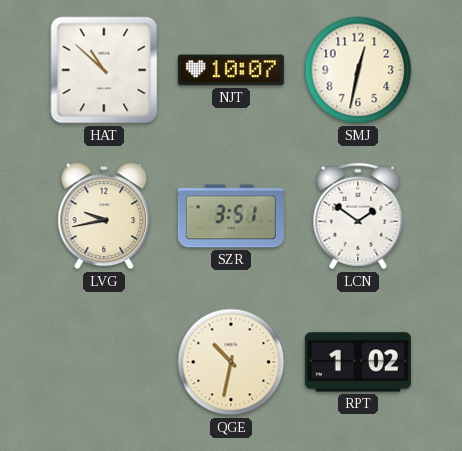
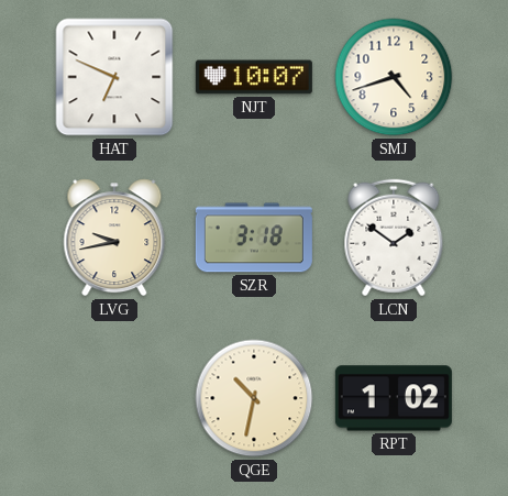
HAT: 10:52 -> 6:49 (114, 77)
SMJ: 12:32 -> 4:42 (394, 77)
SZR: 3:51 -> 3:18 (254, 238)
